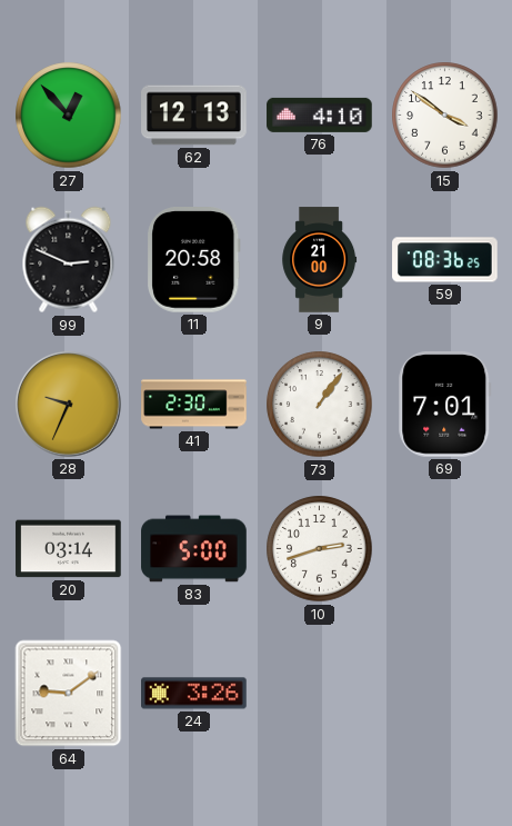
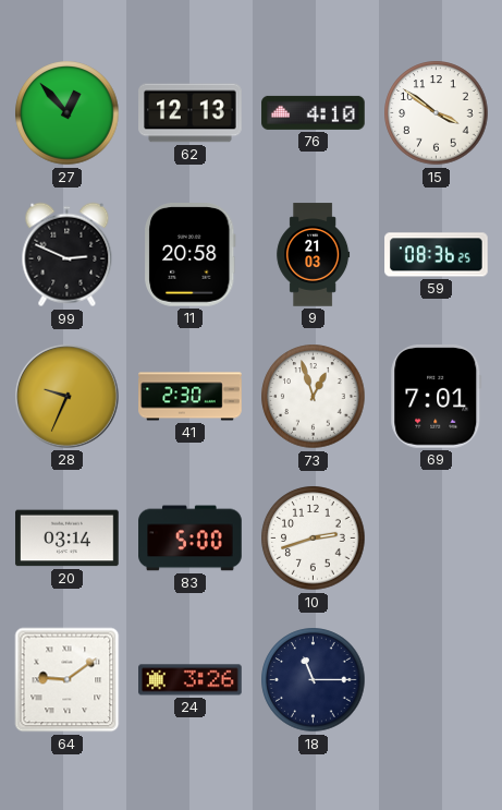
9: 21:00 -> 21:03 (314, 255)
73: 1:06 -> 12:57 (314, 397)
18: none -> 11:15 (314, 680)
